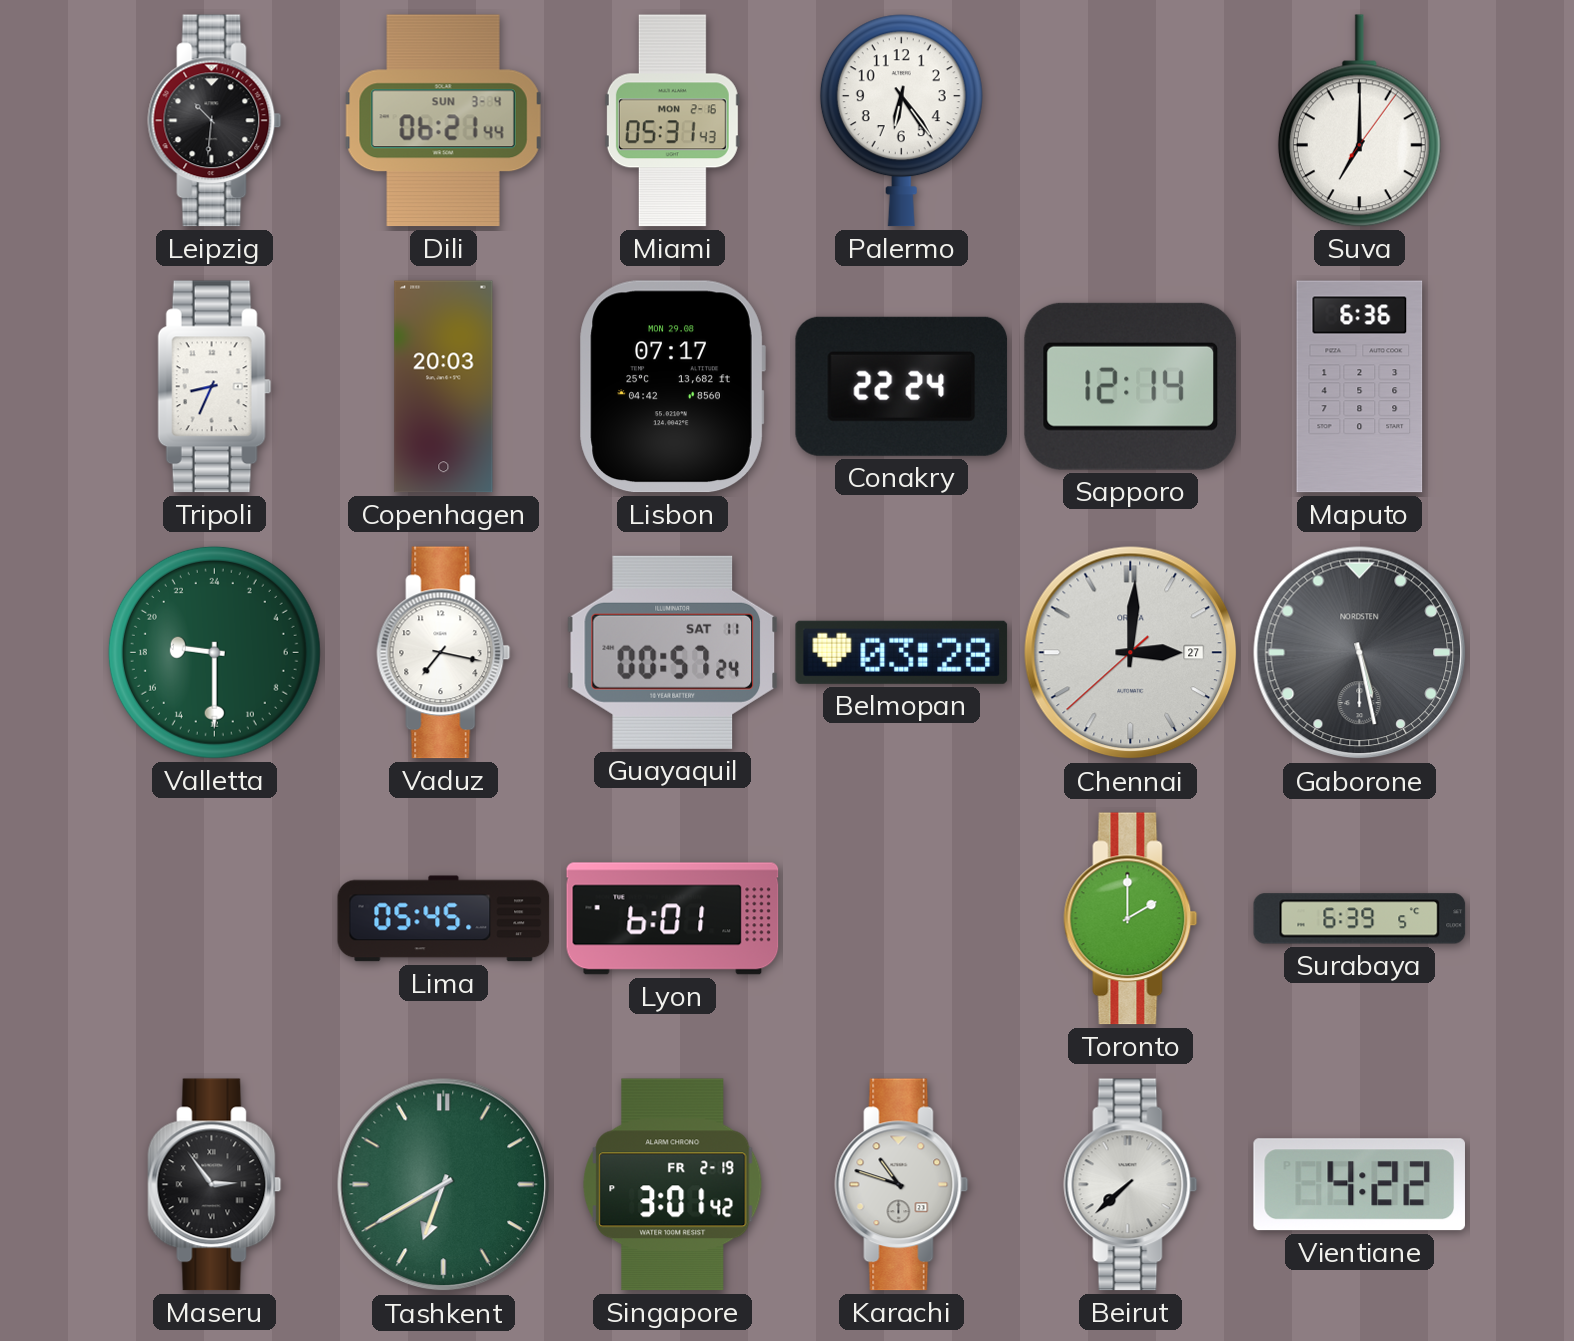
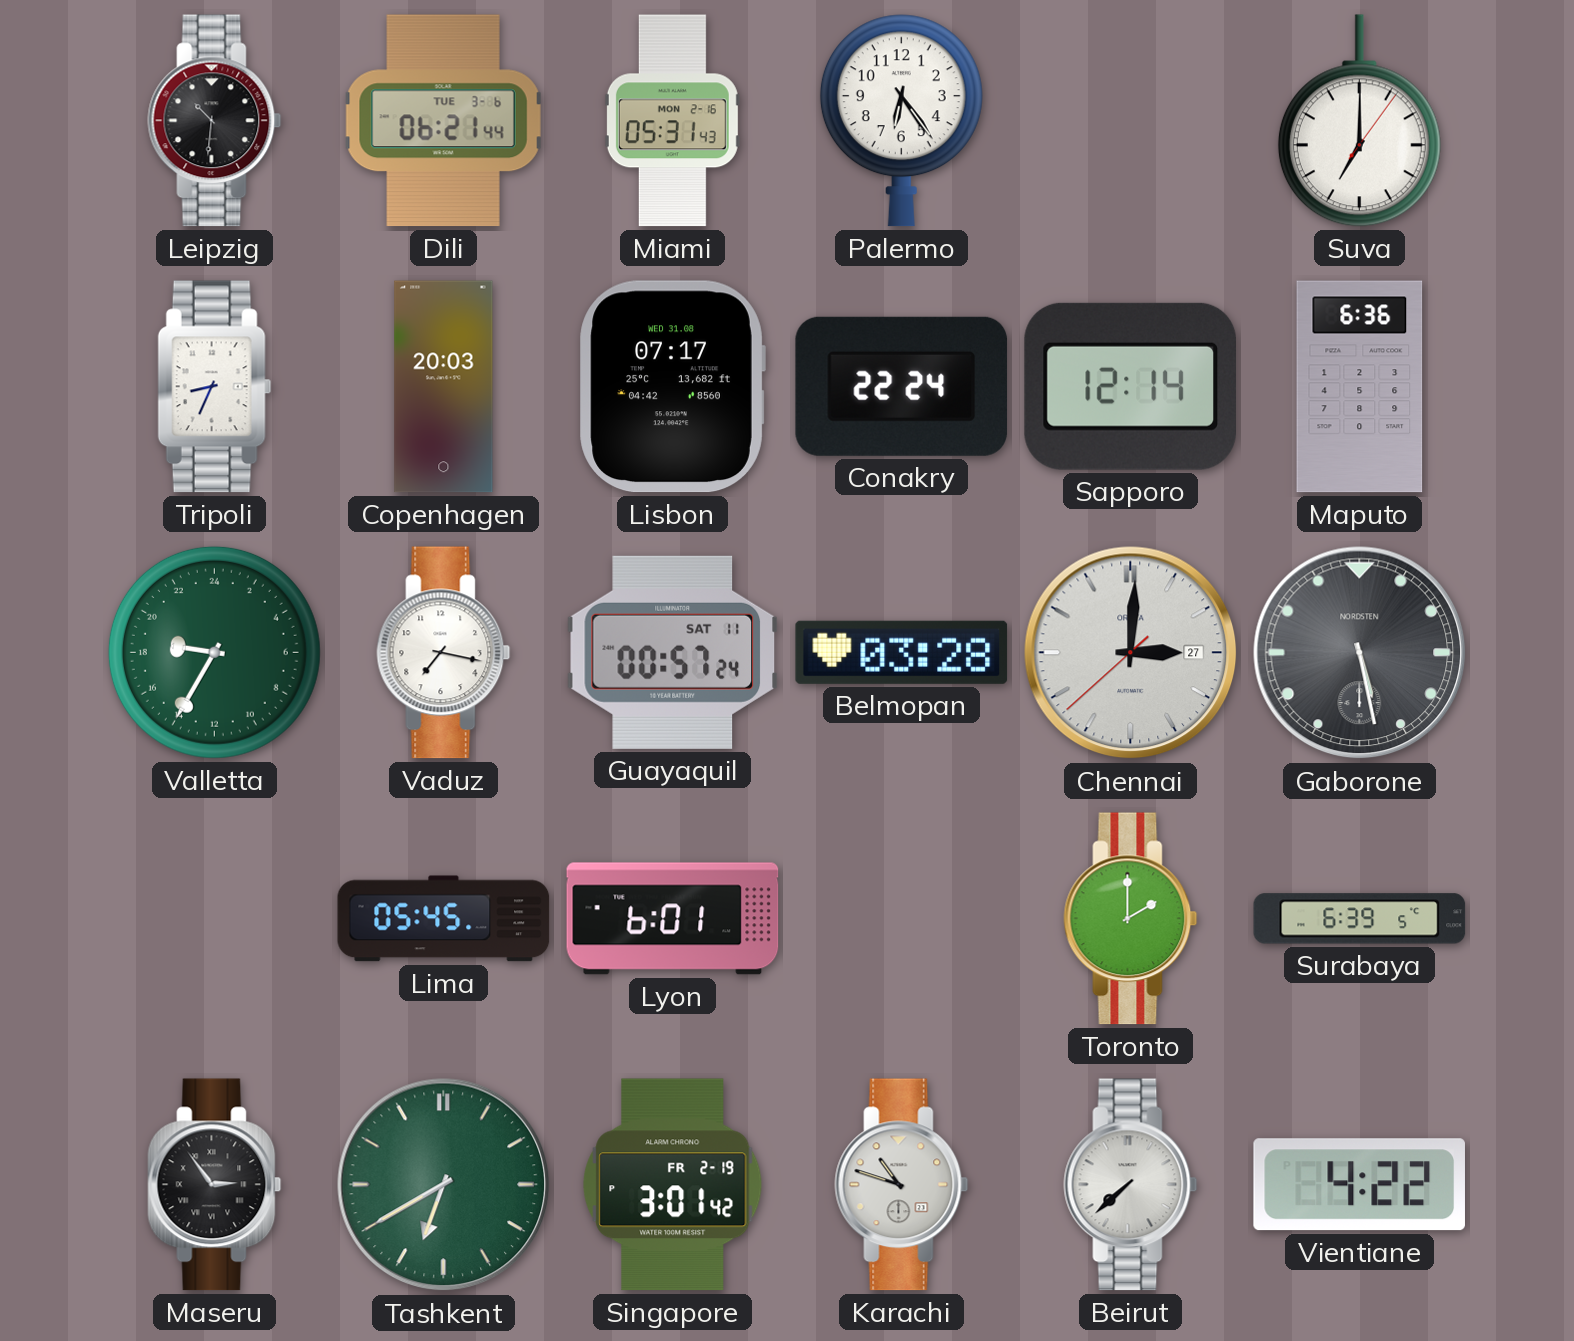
Dili date: SUN 3-4 -> TUE 3-6 (444, 121)
Lisbon date: MON 29.08 -> WED 31.08 (672, 387)
Valletta: 18:30 -> 18:35 (214, 652)
